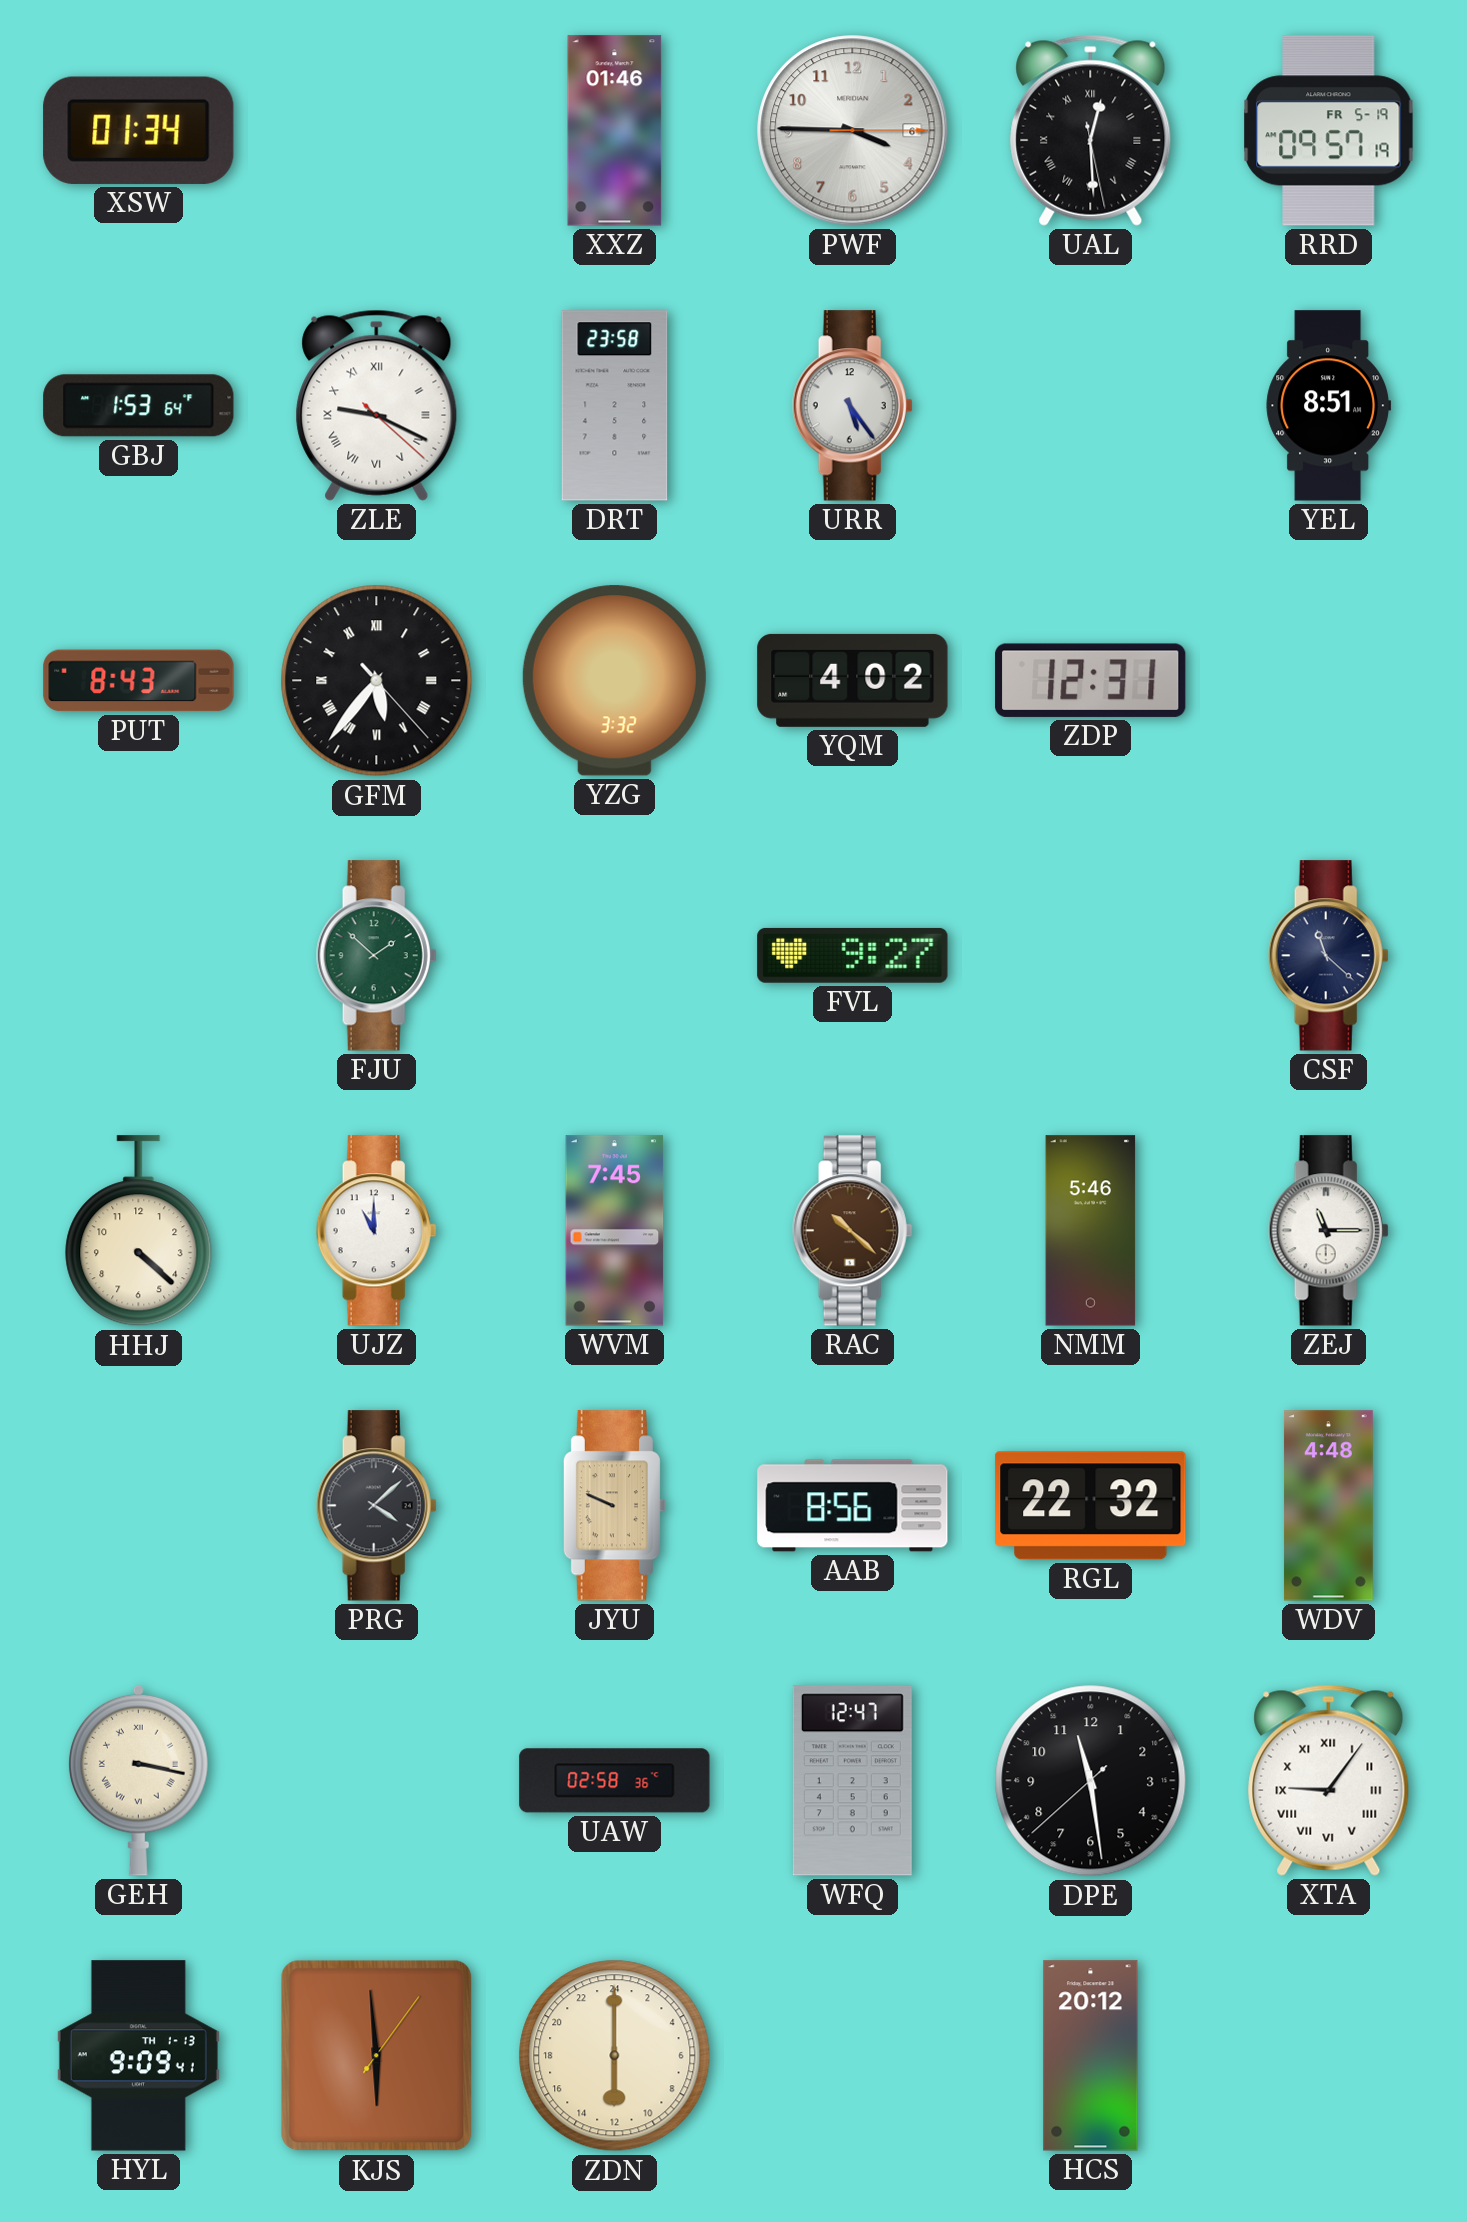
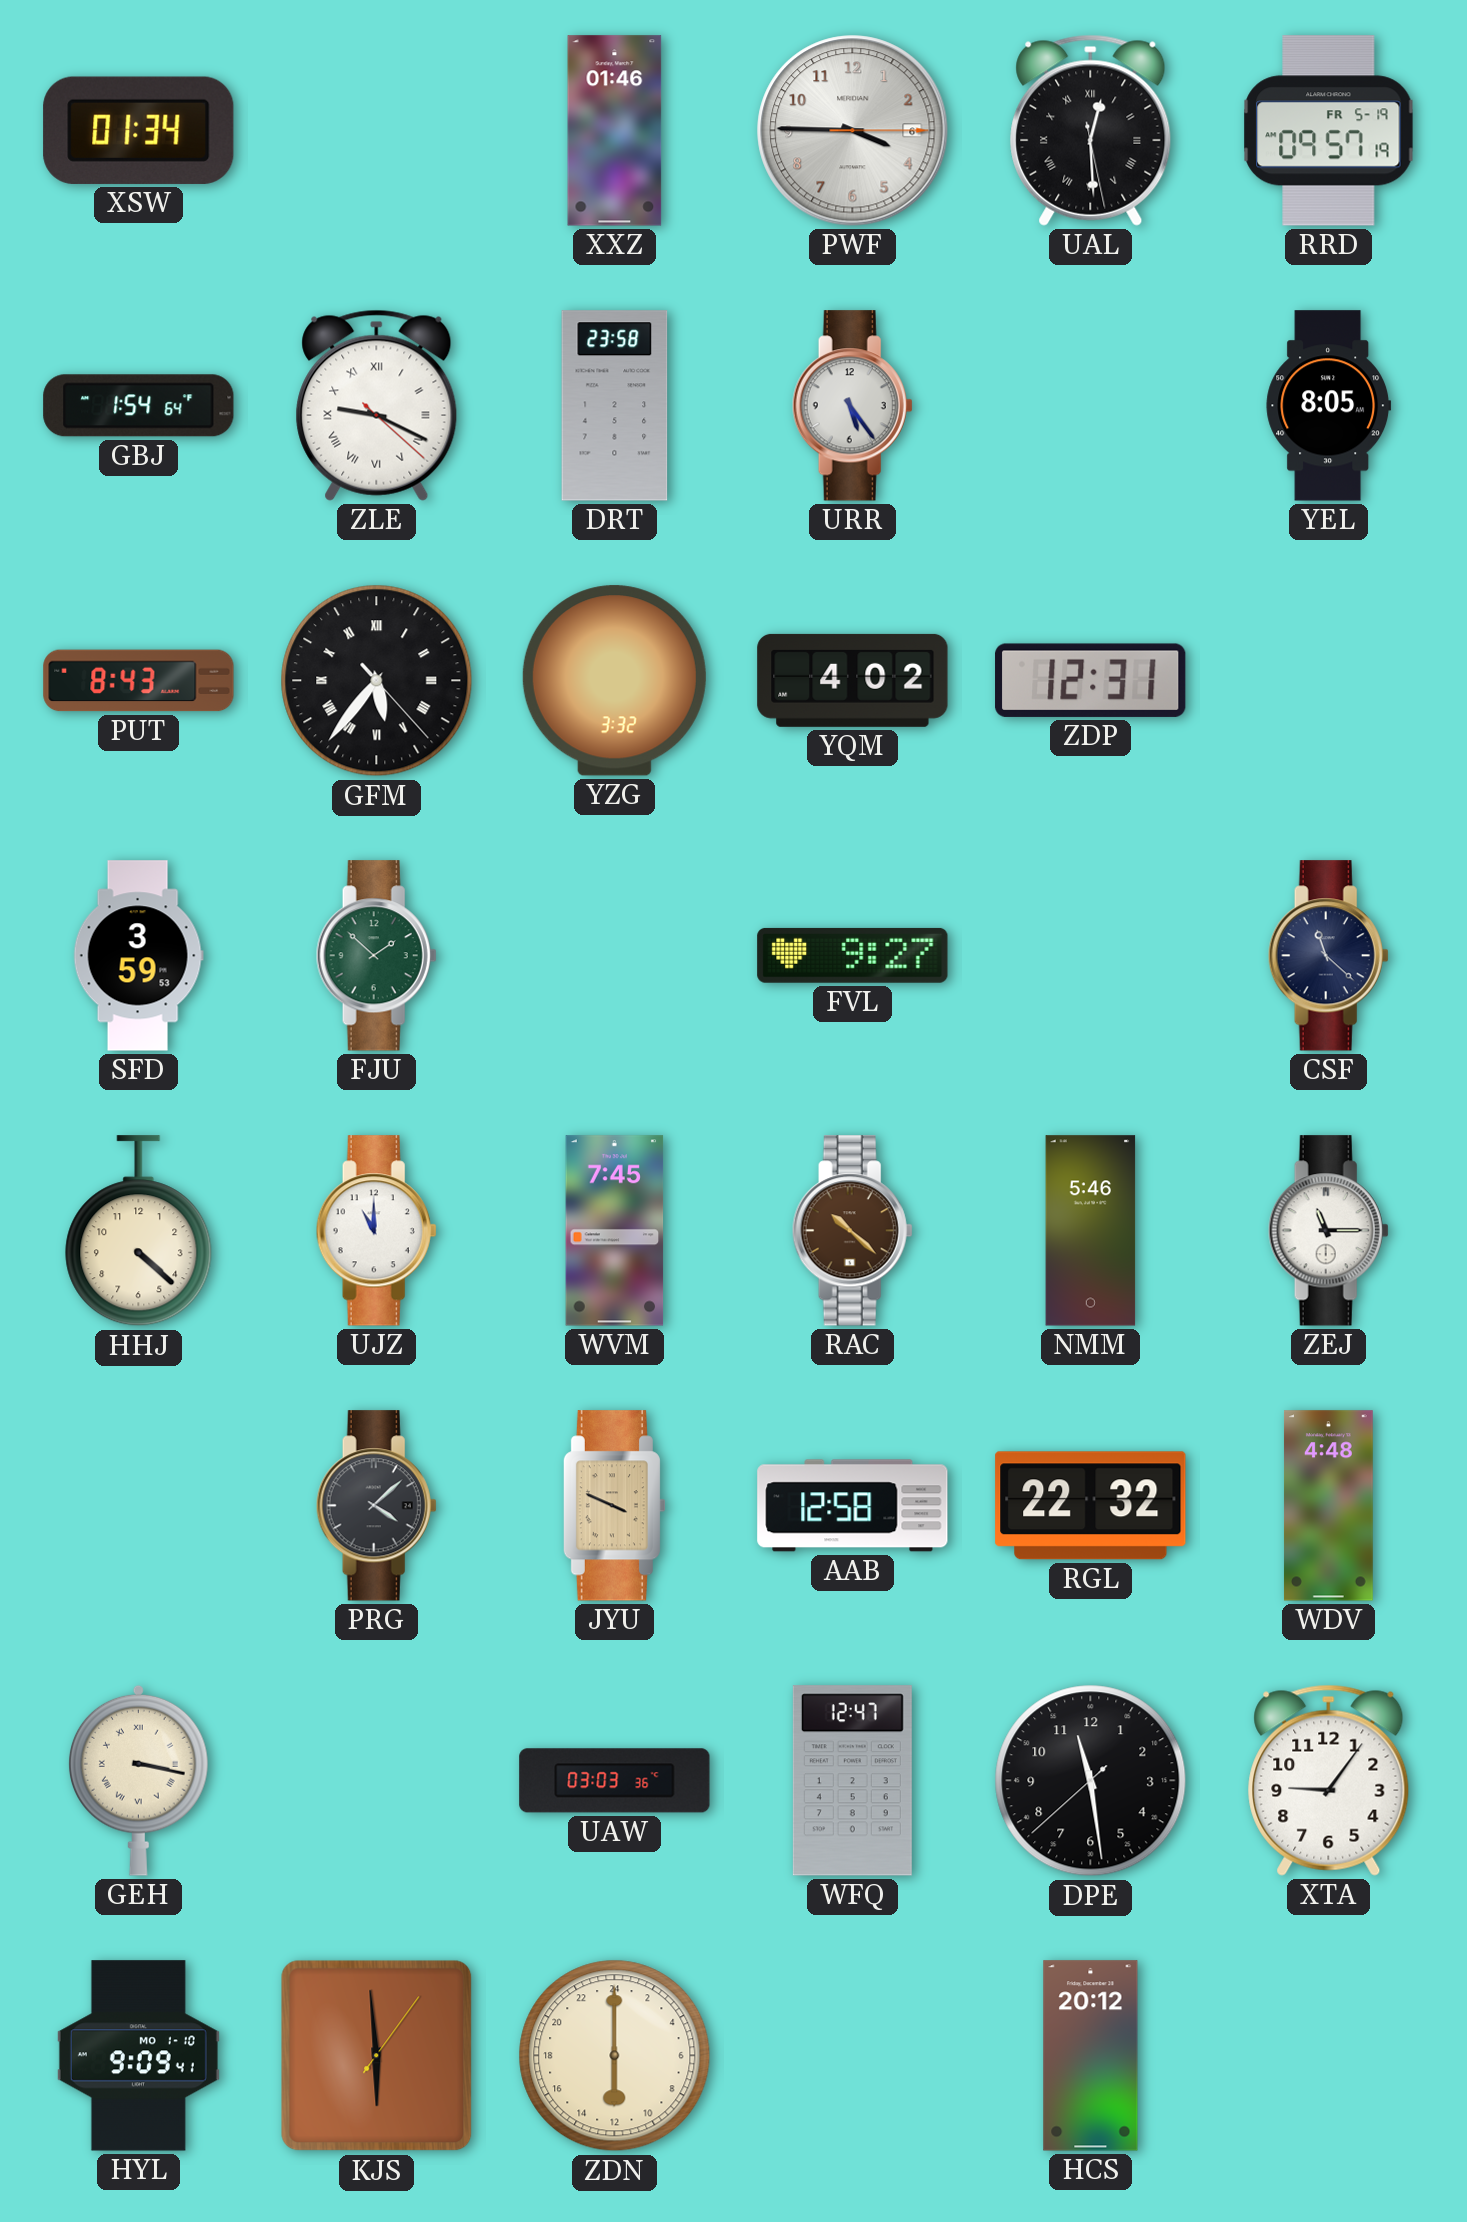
GBJ: 1:53 -> 1:54 (139, 406)
YEL: 8:51 -> 8:05 (1329, 406)
SFD: none -> 3:59 (138, 956)
JYU: 9:49 -> 3:49 (614, 1506)
AAB: 8:56 -> 12:58 (853, 1506)
UAW: 02:58 -> 03:03 (615, 1781)
XTA numerals: Roman -> Arabic (1329, 1780)
HYL date: TH 1-13 -> MO 1-10 (138, 2056)
